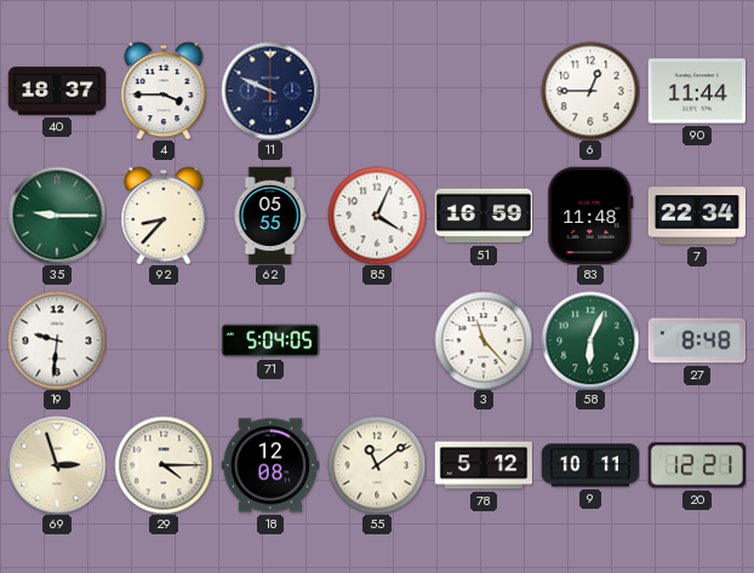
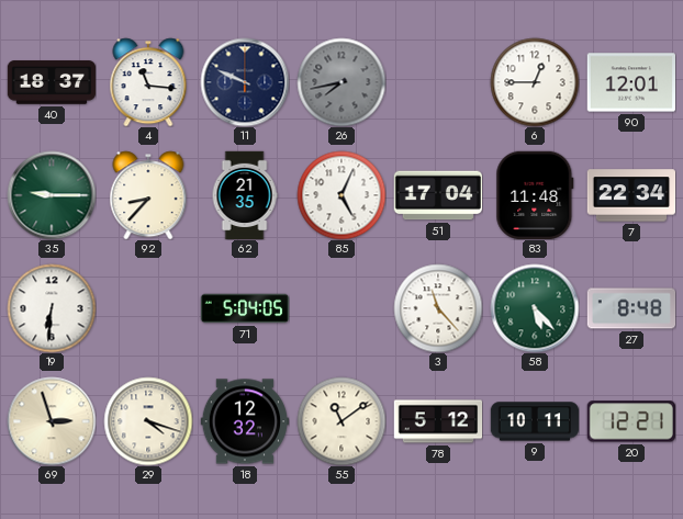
4: 3:45 -> 11:16 (148, 82)
26: none -> 7:43 (341, 82)
90: 11:44 -> 12:01 (631, 82)
62: 05:55 -> 21:35 (245, 195)
85: 4:04 -> 5:04 (341, 195)
51: 16:59 -> 17:04 (437, 195)
19: 9:31 -> 6:31 (52, 308)
58: 6:04 -> 5:23 (535, 308)
29: 4:15 -> 4:18 (148, 421)
18: 12:08 -> 12:32 (244, 421)
